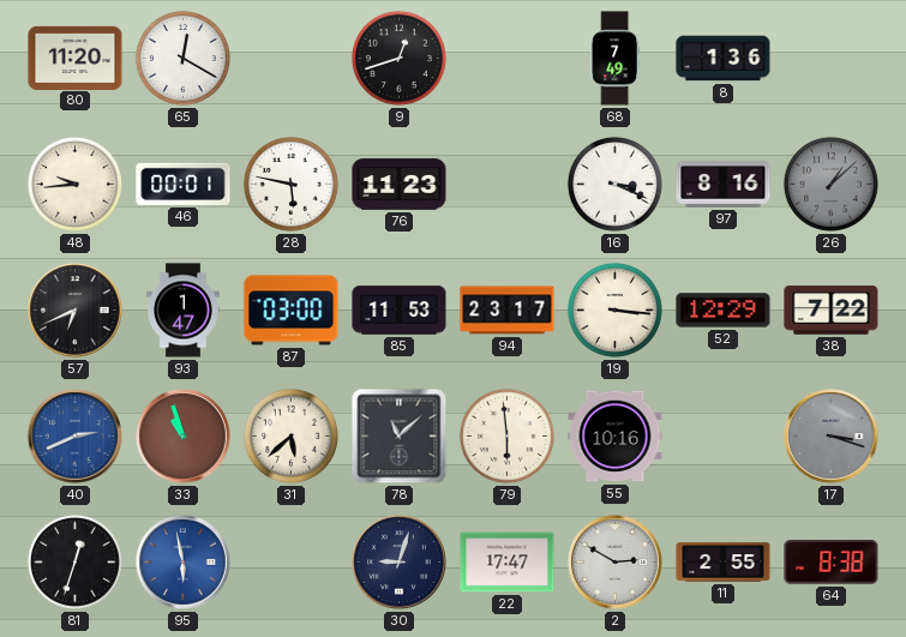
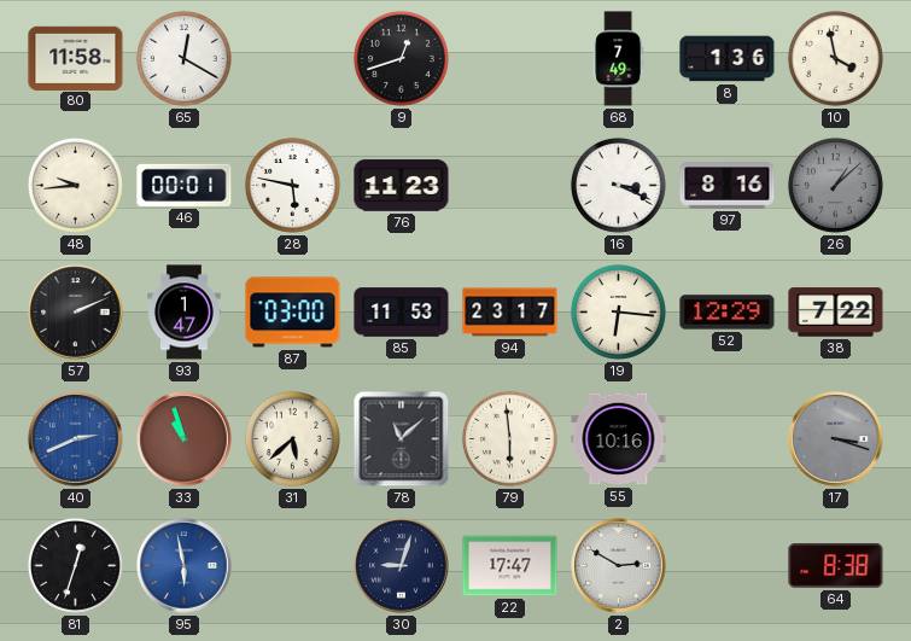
80: 11:20 -> 11:58 (76, 58)
10: none -> 3:58 (835, 58)
57: 6:41 -> 2:11 (76, 313)
19: 3:16 -> 6:16 (618, 311)
11: 2:55 -> none (724, 563)
